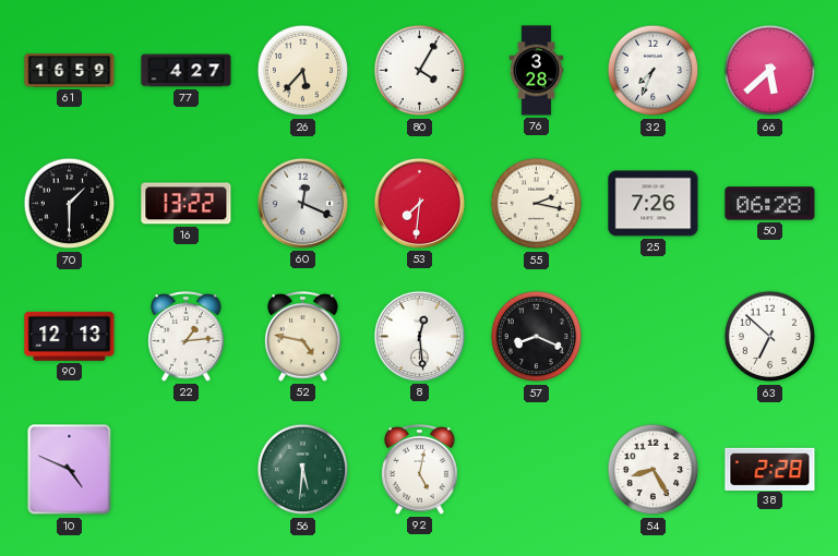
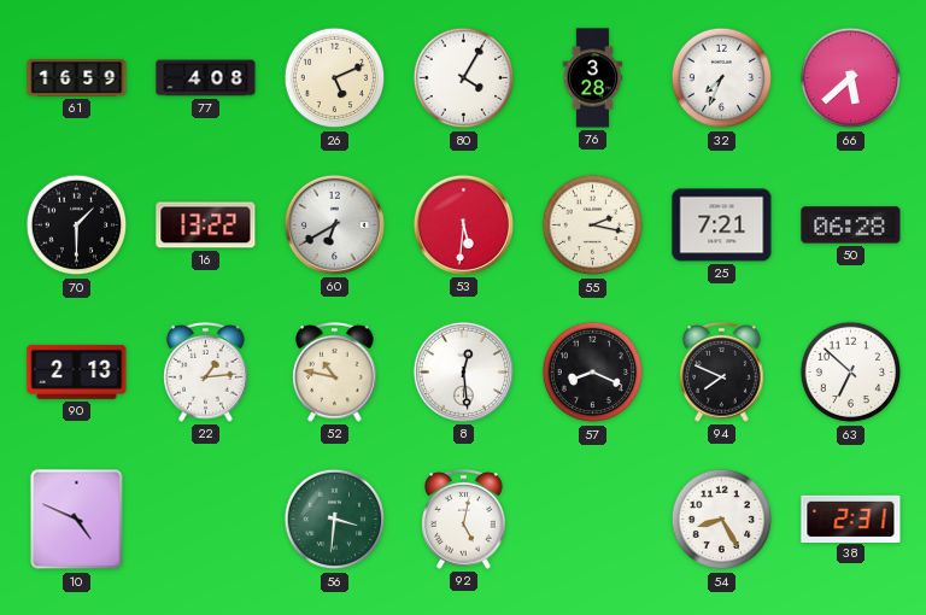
77: 4:27 -> 4:08 (206, 78)
26: 5:37 -> 5:11 (335, 78)
60: 12:19 -> 6:40 (334, 224)
53: 7:31 -> 5:31 (463, 224)
25: 7:26 -> 7:21 (722, 225)
90: 12:13 -> 2:13 (77, 371)
52: 4:47 -> 10:47 (335, 373)
94: none -> 7:49 (722, 373)
56: 5:31 -> 3:31 (335, 520)
38: 2:28 -> 2:31 (851, 519)
